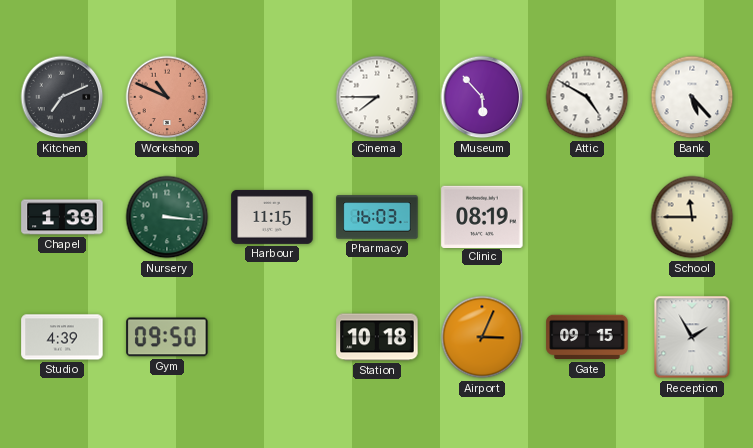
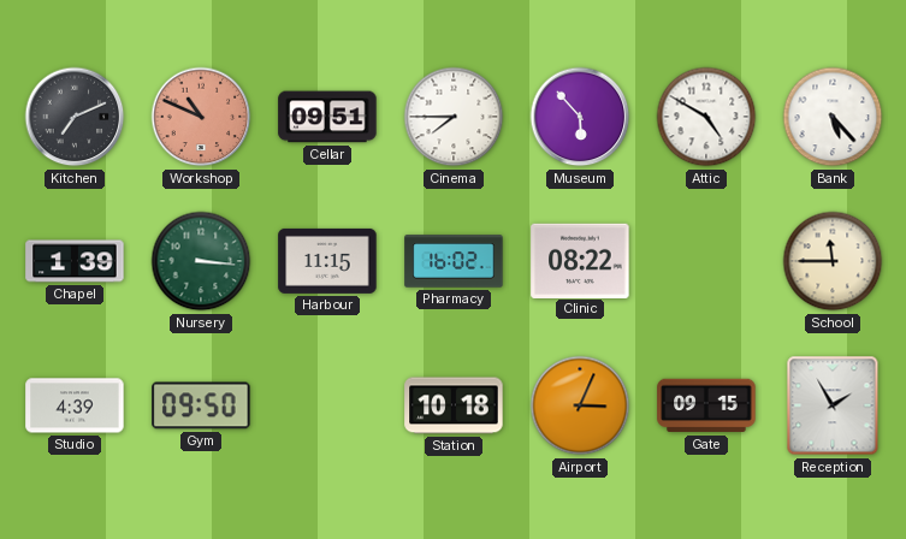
Cellar: none -> 09:51 (327, 117)
Pharmacy: 16:03 -> 16:02 (454, 261)
Clinic: 08:19 -> 08:22 (580, 260)
